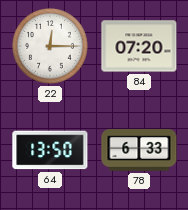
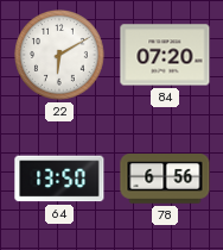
22: 12:15 -> 6:10 (59, 55)
78: 6:33 -> 6:56 (165, 179)
